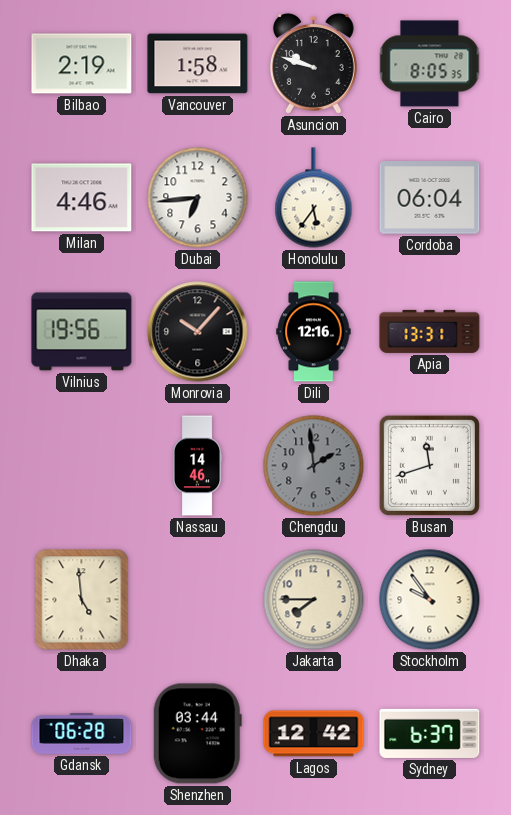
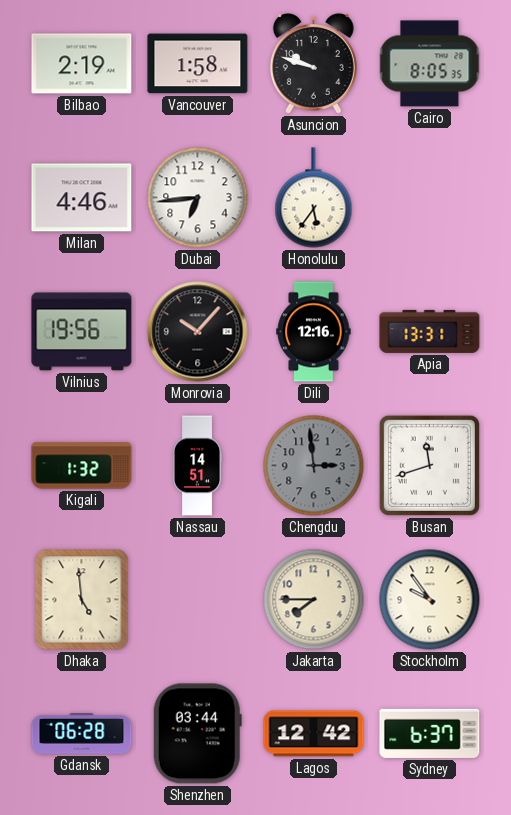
Cordoba: 06:04 -> none (430, 198)
Kigali: none -> 1:32 (82, 466)
Nassau: 14:46 -> 14:51 (197, 466)
Chengdu: 1:59 -> 2:59 (314, 466)
